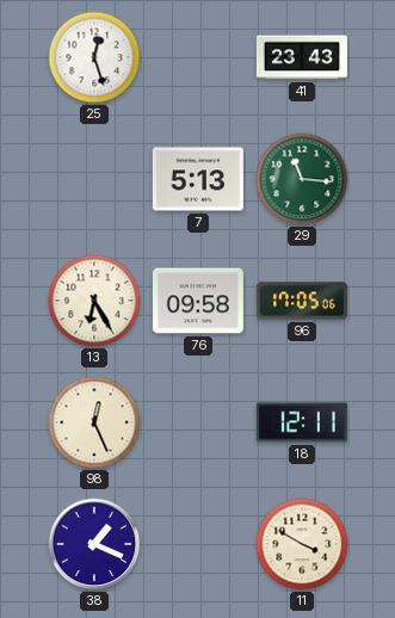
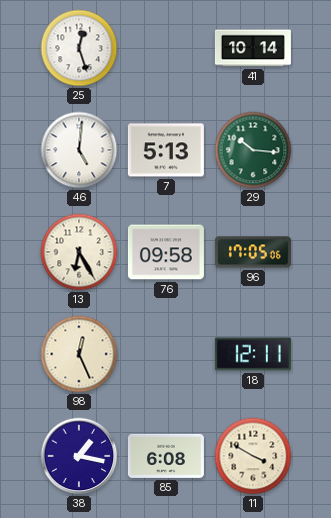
41: 23:43 -> 10:14 (253, 48)
46: none -> 5:01 (79, 150)
29: 11:16 -> 10:16 (253, 150)
38: 1:19 -> 1:17 (79, 456)
85: none -> 6:08 (166, 456)
